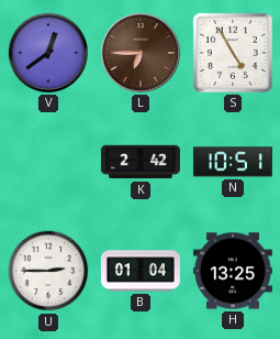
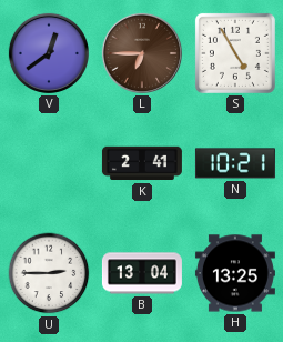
K: 2:42 -> 2:41 (142, 163)
N: 10:51 -> 10:21 (235, 163)
B: 01:04 -> 13:04 (142, 273)
